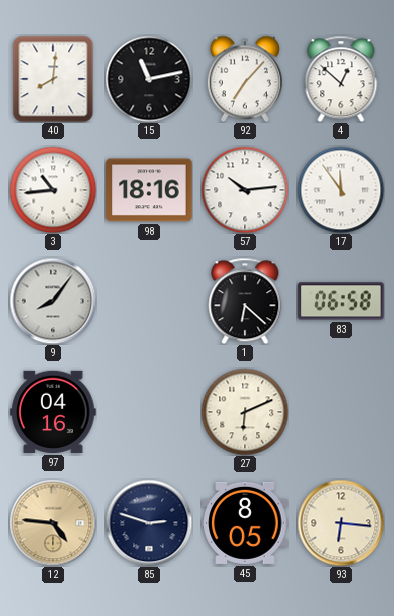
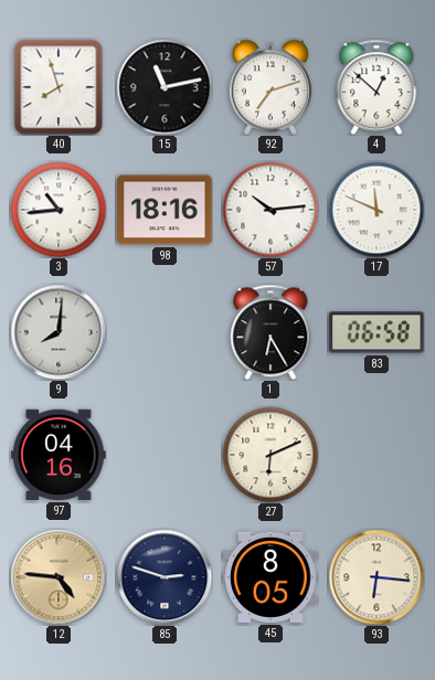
40: 8:01 -> 7:57 (59, 87)
92: 7:07 -> 7:12 (270, 87)
17: 11:54 -> 11:49 (376, 210)
9: 8:06 -> 8:01 (59, 332)
1: 6:22 -> 6:25 (270, 332)
